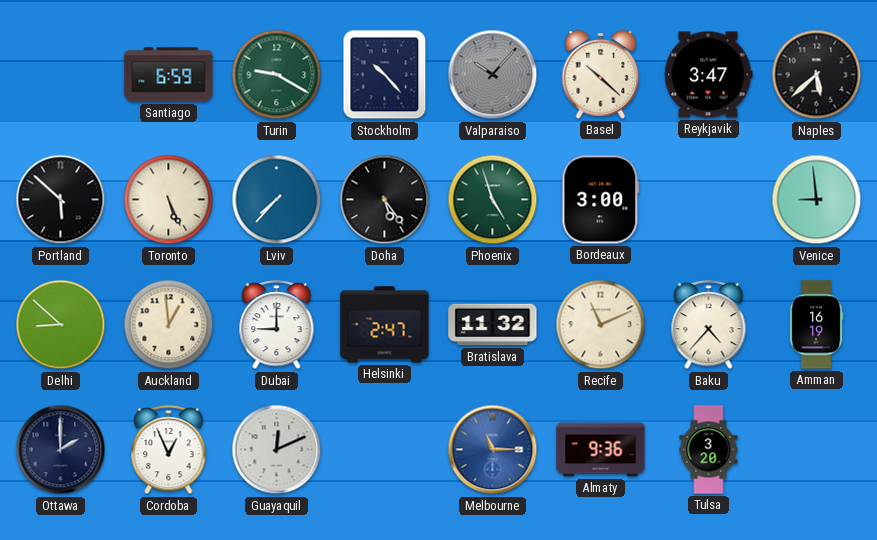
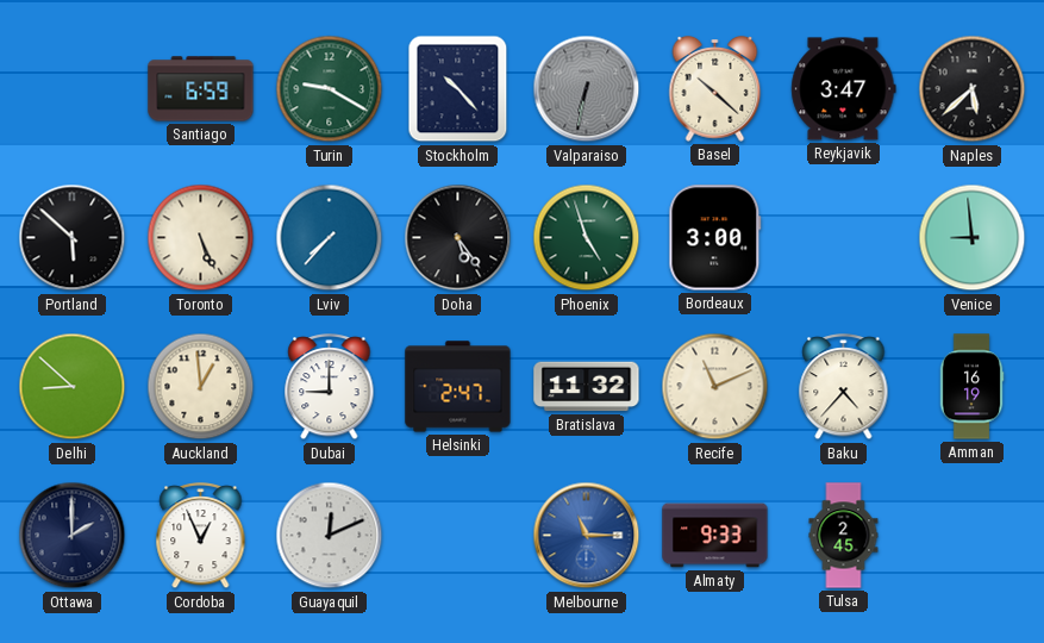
Valparaiso: 10:07 -> 6:32 (587, 89)
Almaty: 9:36 -> 9:33 (715, 536)
Tulsa: 3:20 -> 2:45 (844, 536)
